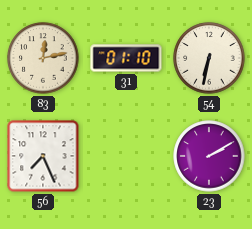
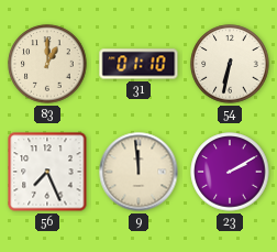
83: 12:13 -> 1:00 (47, 64)
9: none -> 11:59 (138, 172)
